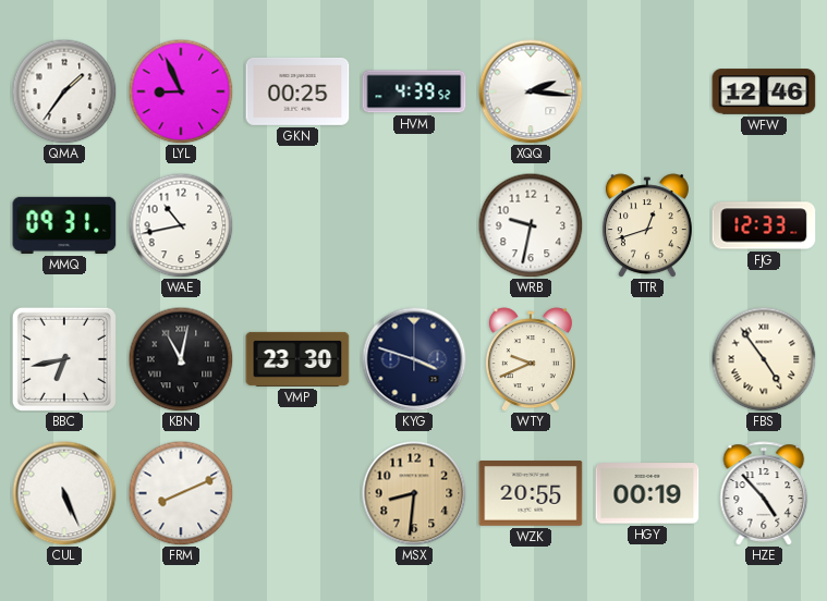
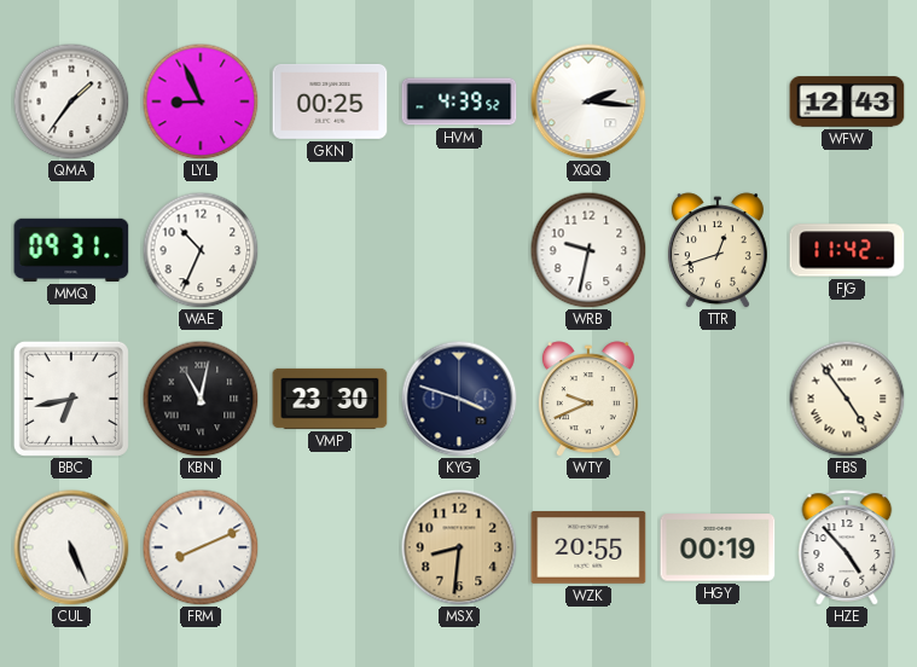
WFW: 12:46 -> 12:43 (847, 101)
WAE: 10:43 -> 10:34 (201, 250)
FJG: 12:33 -> 11:42 (847, 250)
